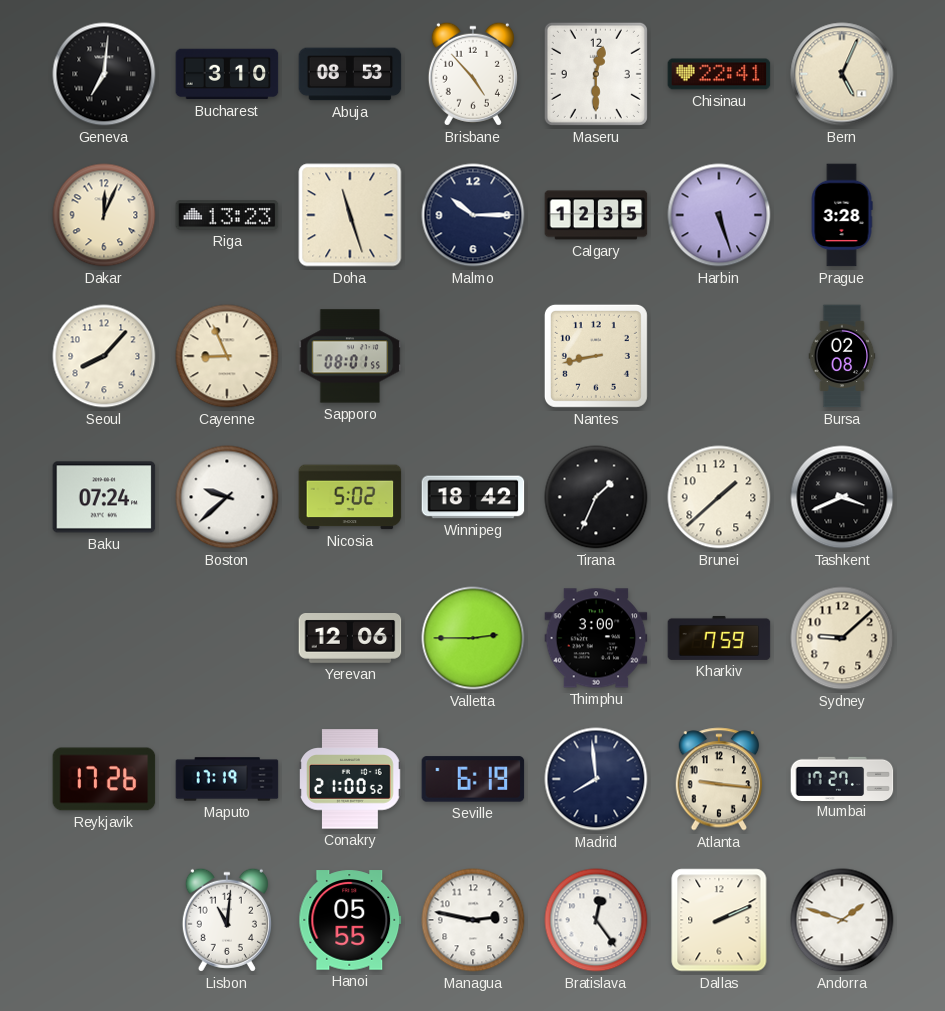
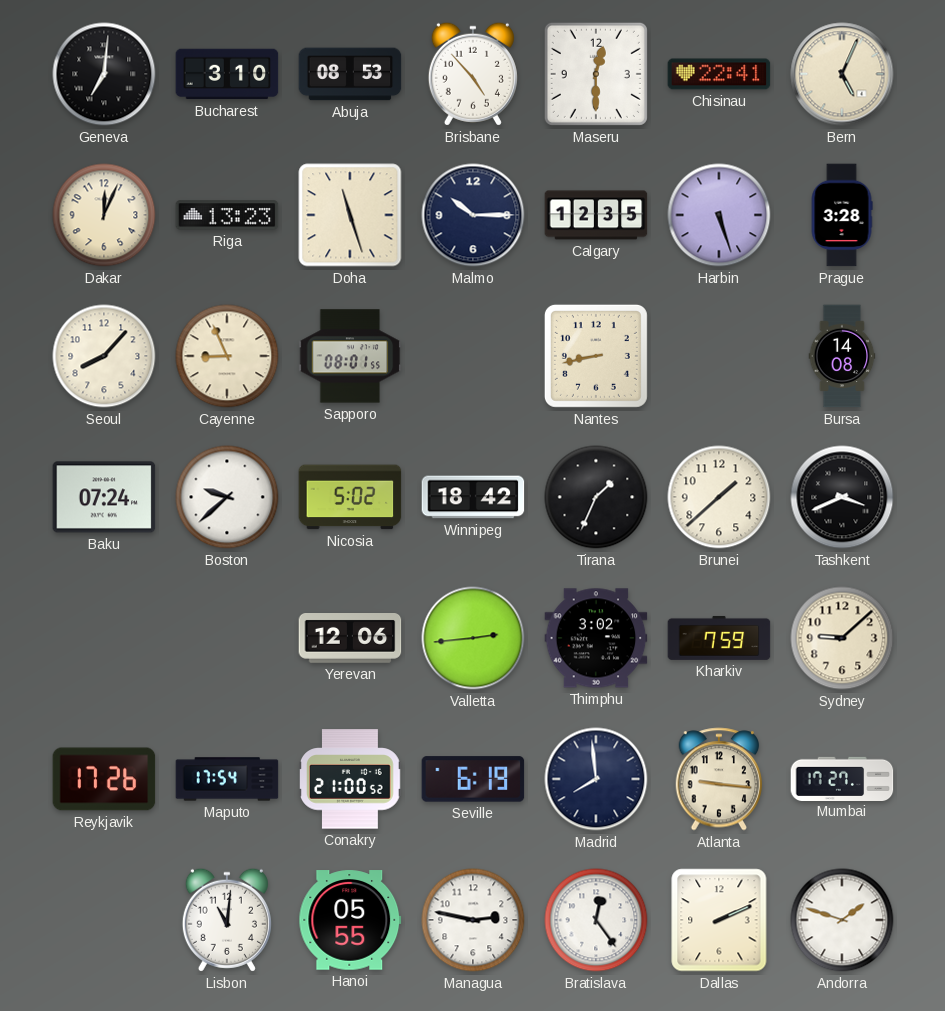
Bursa: 02:08 -> 14:08 (842, 356)
Valletta: 2:45 -> 2:44 (473, 638)
Thimphu: 3:00 -> 3:02 (596, 638)
Maputo: 17:19 -> 17:54 (227, 779)
